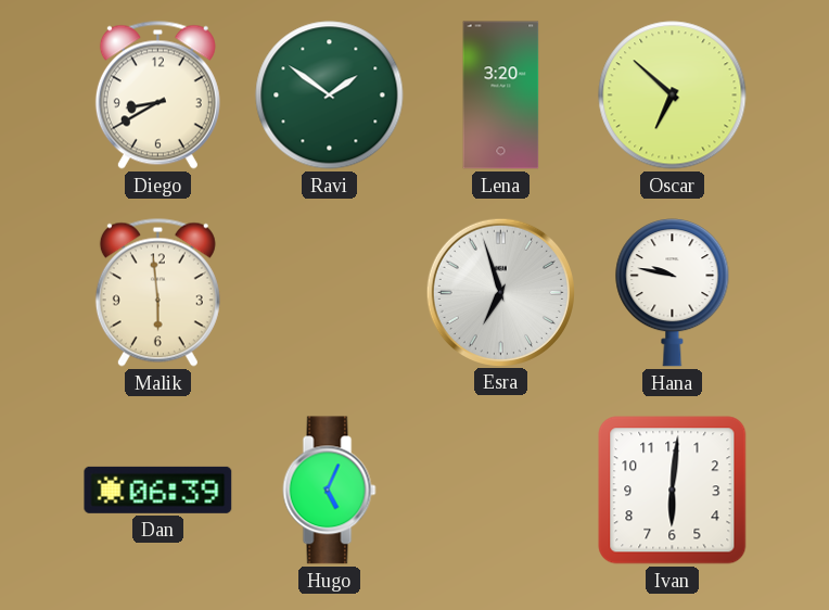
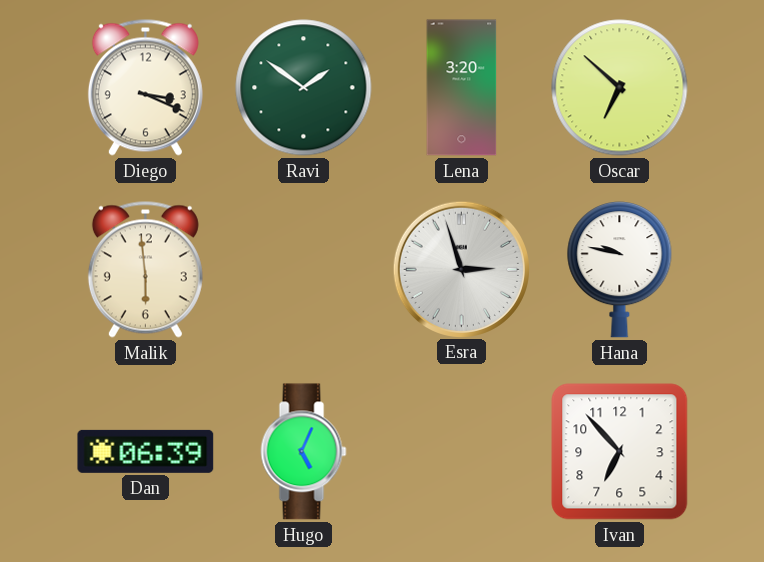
Diego: 8:40 -> 3:19 (145, 87)
Esra: 6:57 -> 2:57 (461, 269)
Ivan: 6:01 -> 6:53 (620, 452)
